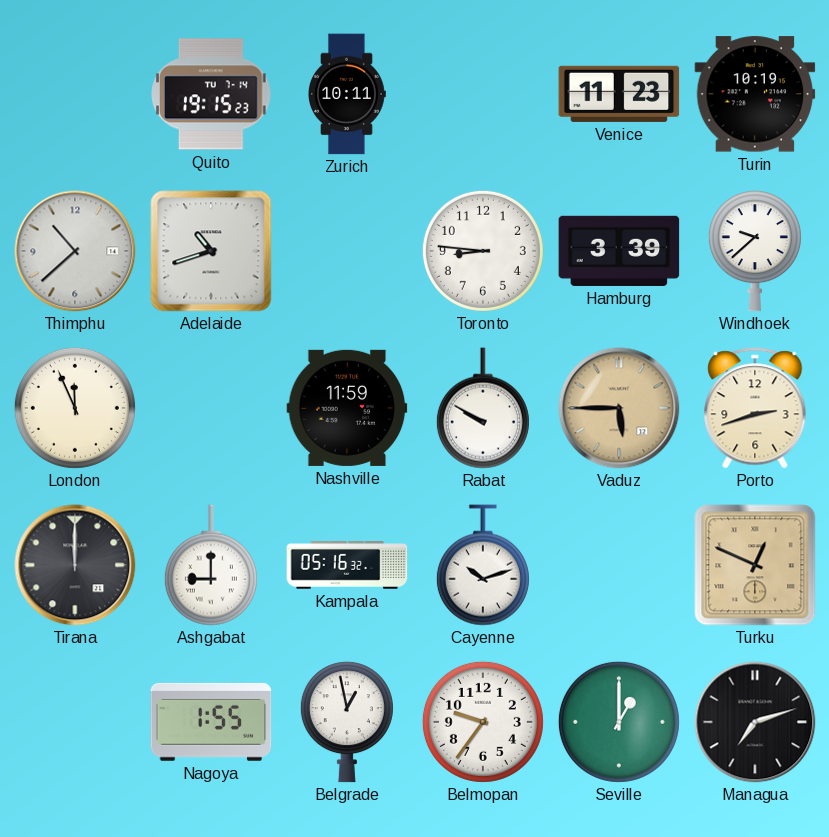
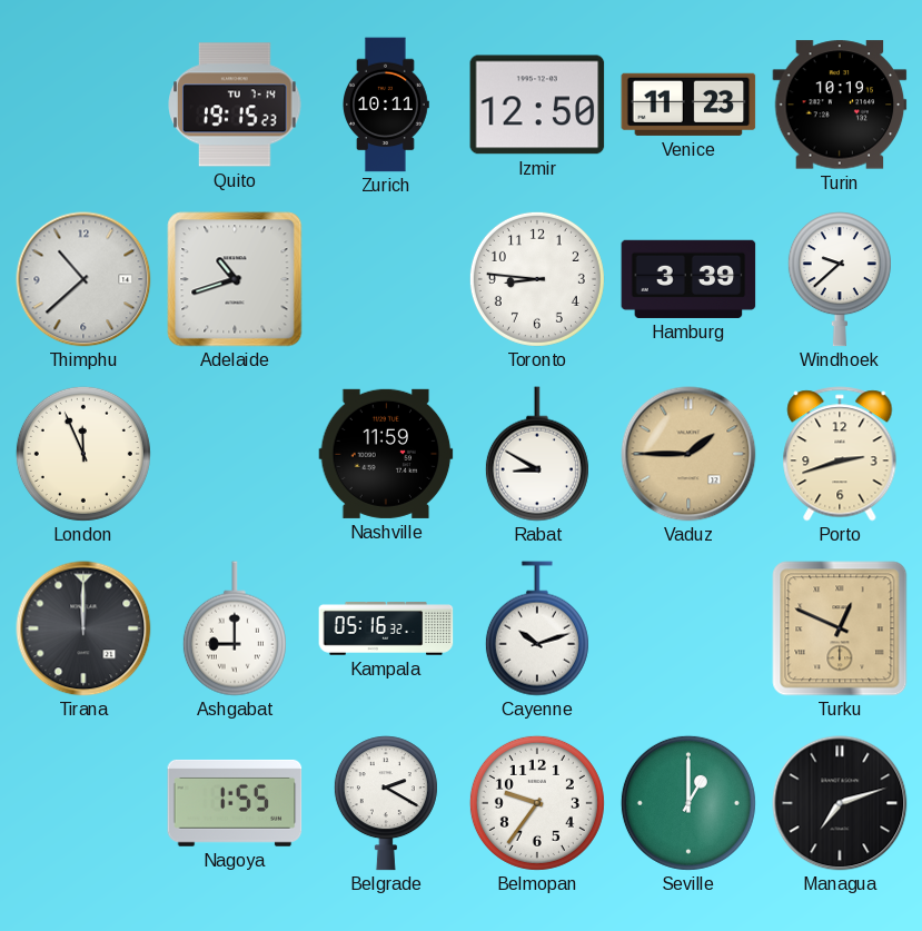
Izmir: none -> 12:50 (537, 105)
Rabat: 9:50 -> 8:50 (537, 454)
Vaduz: 5:45 -> 1:45 (688, 454)
Belgrade: 12:58 -> 2:20 (386, 803)
